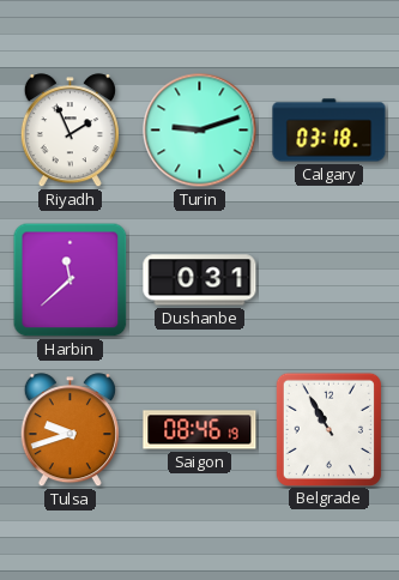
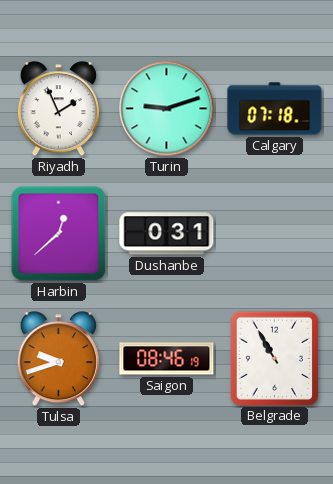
Calgary: 03:18 -> 07:18 (275, 109)
Harbin: 11:38 -> 12:38 (59, 234)
